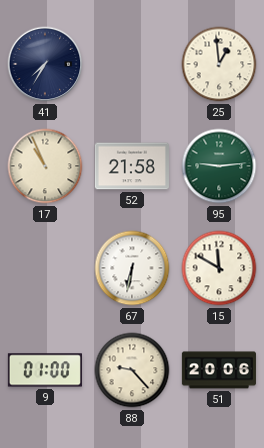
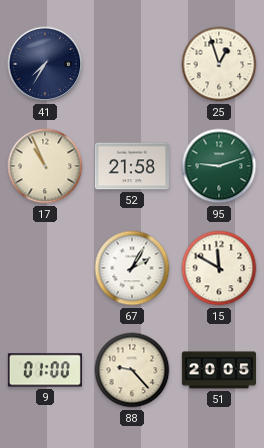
25: 12:59 -> 12:57 (219, 64)
95: 9:14 -> 9:12 (219, 166)
67: 6:32 -> 2:05 (132, 268)
51: 20:06 -> 20:05 (219, 370)
